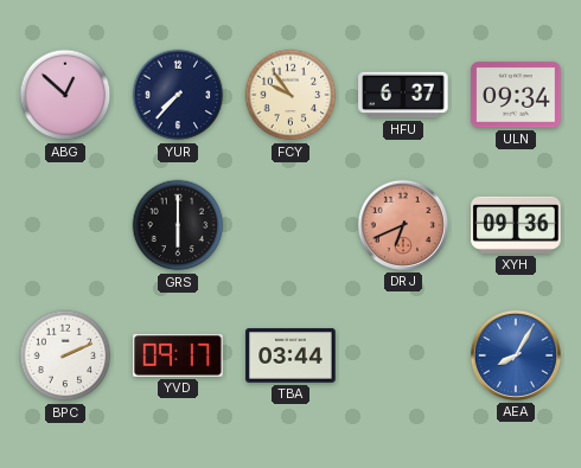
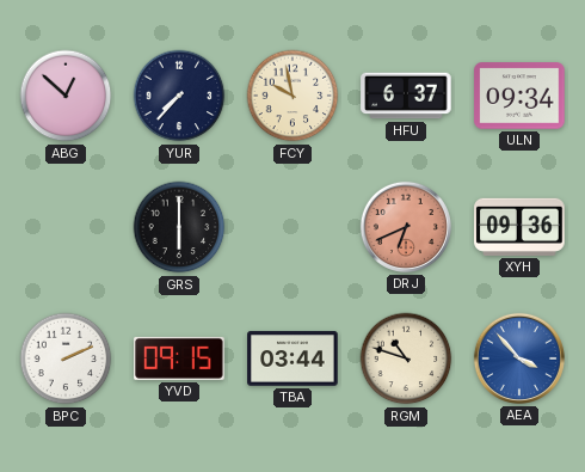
FCY: 9:54 -> 9:58 (292, 96)
YVD: 09:17 -> 09:15 (179, 358)
RGM: none -> 10:48 (406, 358)
AEA: 8:05 -> 3:53 (519, 358)
